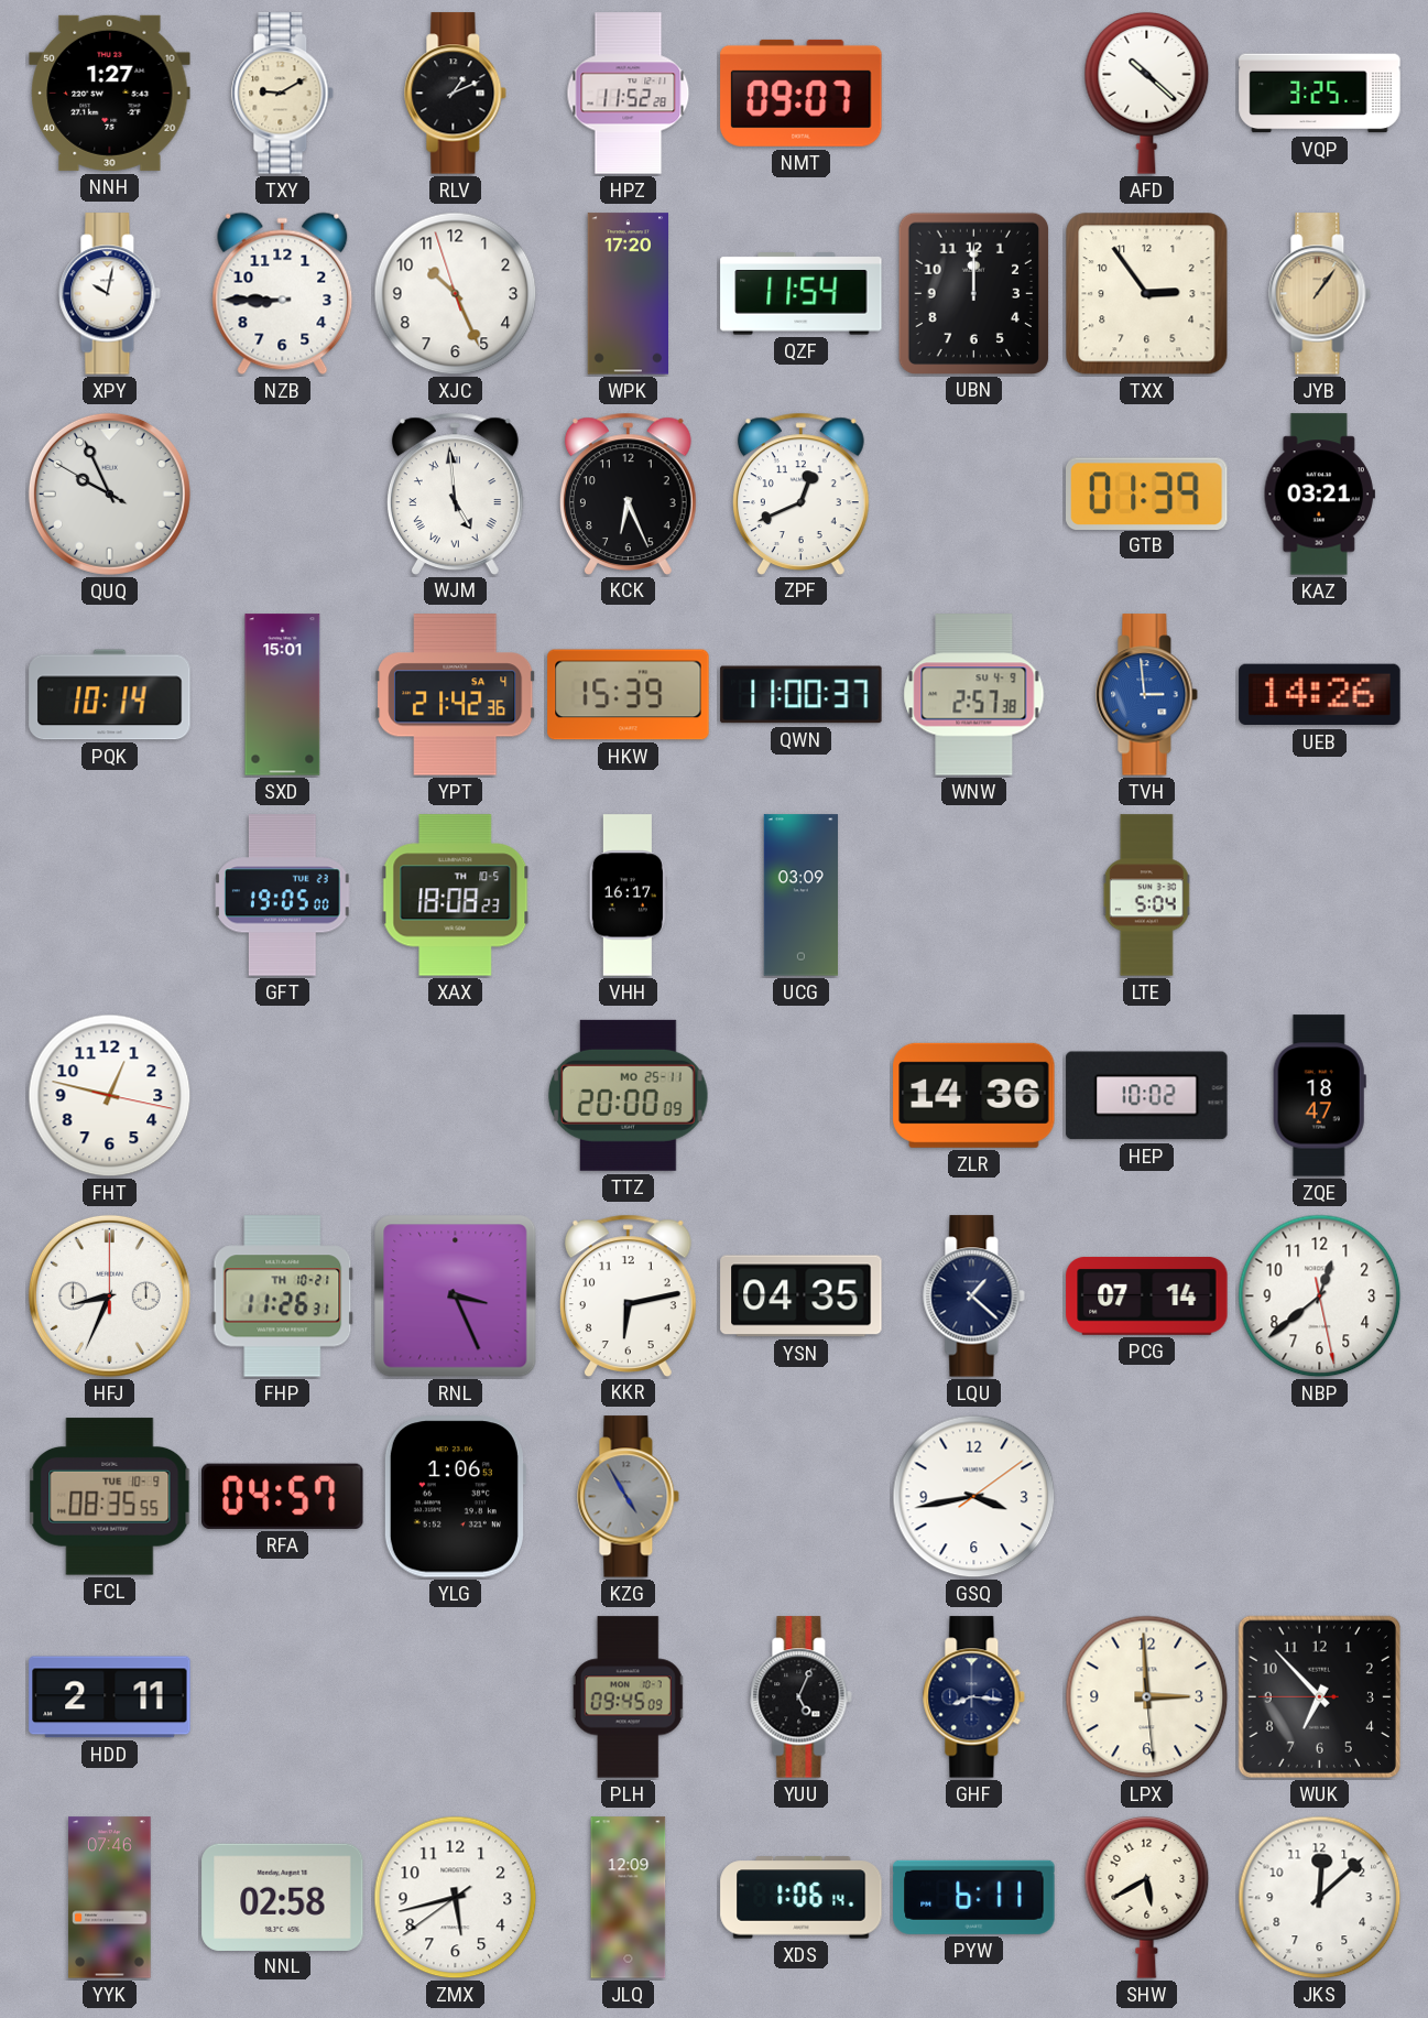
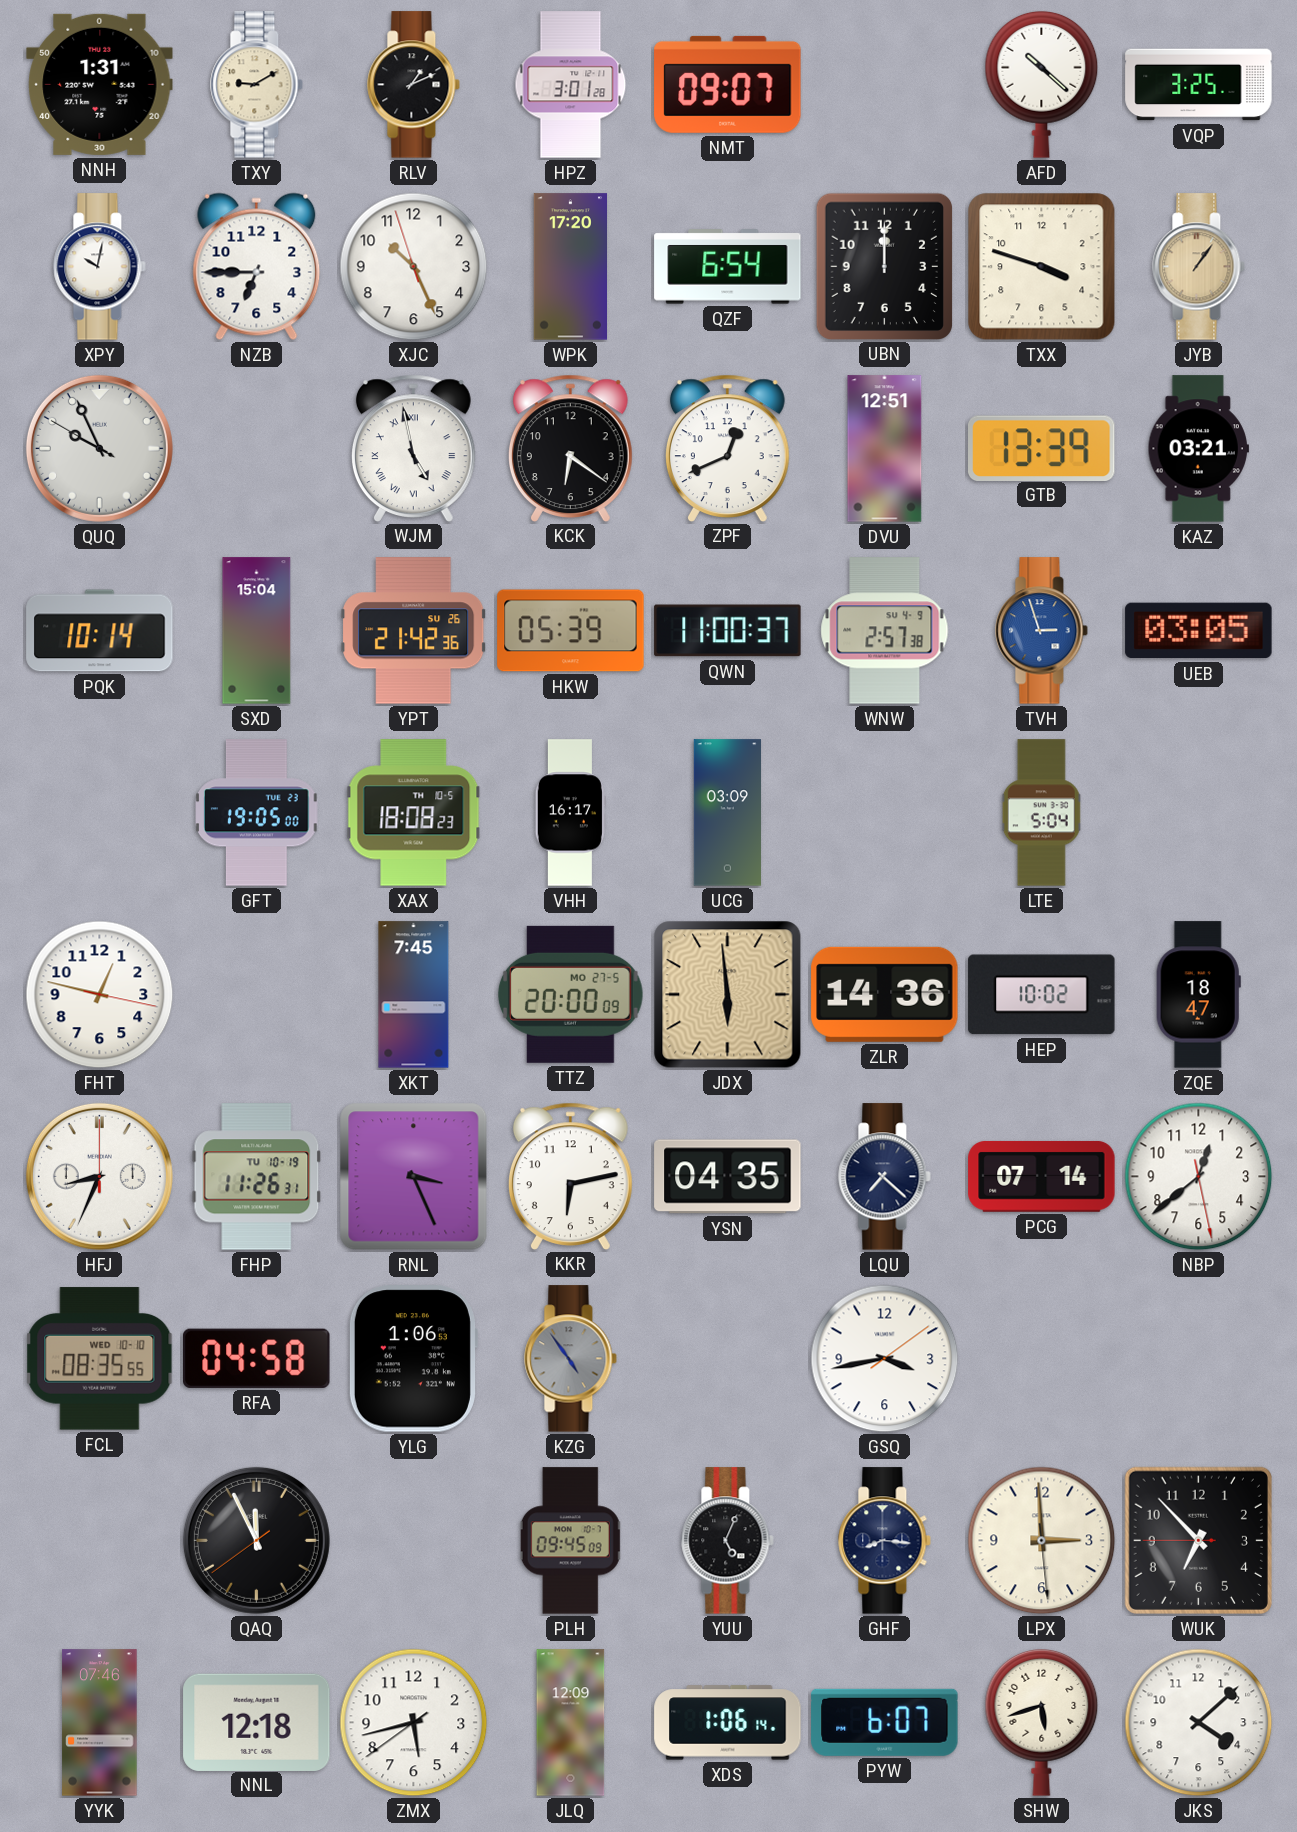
NNH: 1:27 -> 1:31 (100, 84)
HPZ: 11:52 -> 3:01 (571, 85)
NZB: 8:45 -> 6:45 (257, 267)
QZF: 11:54 -> 6:54 (728, 267)
TXX: 2:54 -> 3:48 (1042, 267)
WJM: 4:59 -> 4:58 (413, 448)
KCK: 6:26 -> 6:21 (570, 448)
DVU: none -> 12:51 (885, 449)
GTB: 01:39 -> 13:39 (1041, 448)
SXD: 15:01 -> 15:04 (257, 631)
YPT date: SA 4 -> SU 26 (414, 631)
HKW: 15:39 -> 05:39 (571, 631)
TVH: 2:59 -> 2:57 (1042, 631)
UEB: 14:26 -> 03:05 (1199, 631)
XKT: none -> 7:45 (414, 995)
TTZ date: MO 25-11 -> MO 27-5 (570, 994)
JDX: none -> 5:59 (728, 995)
FHP date: TH 10-21 -> TU 10-19 (257, 1177)
LQU: 1:22 -> 7:22 (885, 1177)
FCL date: TUE 10-9 -> WED 10-10 (100, 1359)
RFA: 04:57 -> 04:58 (257, 1358)
KZG: 4:55 -> 4:54 (571, 1359)
HDD: 2:11 -> none (110, 1697)
QAQ: none -> 11:55 (256, 1540)
NNL: 02:58 -> 12:18 (257, 1722)
PYW: 6:11 -> 6:07 (885, 1722)
SHW: 5:40 -> 5:42 (1042, 1722)
JKS: 12:08 -> 4:08 (1199, 1723)
